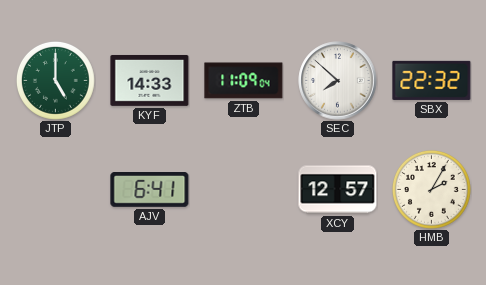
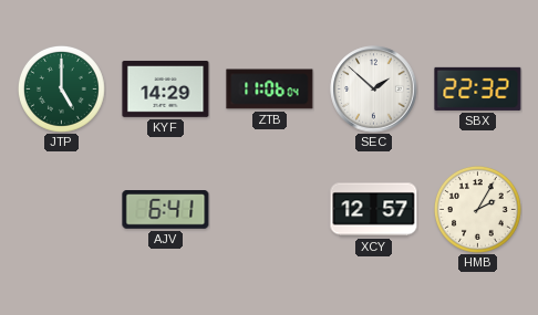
KYF: 14:33 -> 14:29 (166, 88)
ZTB: 11:09 -> 11:06 (270, 90)
SEC: 7:52 -> 1:52 (374, 90)
